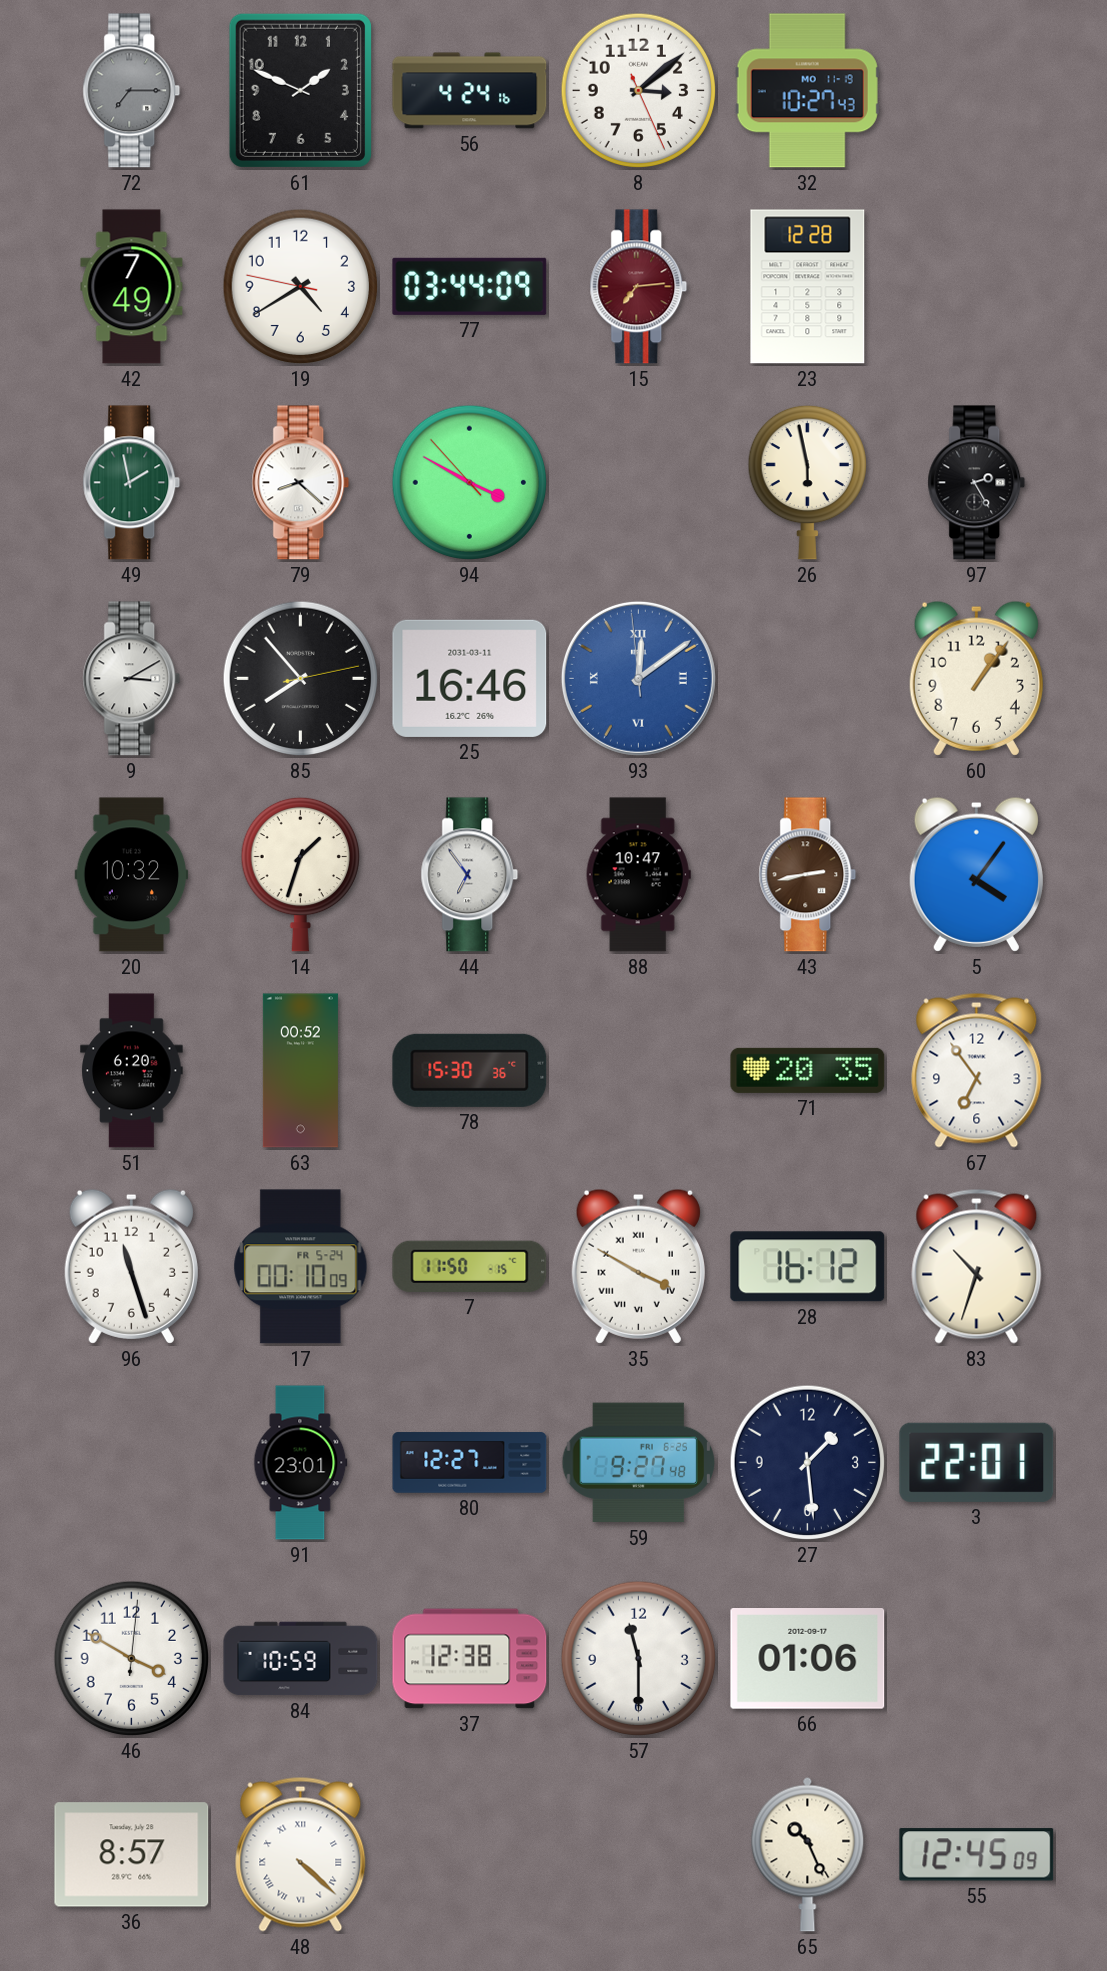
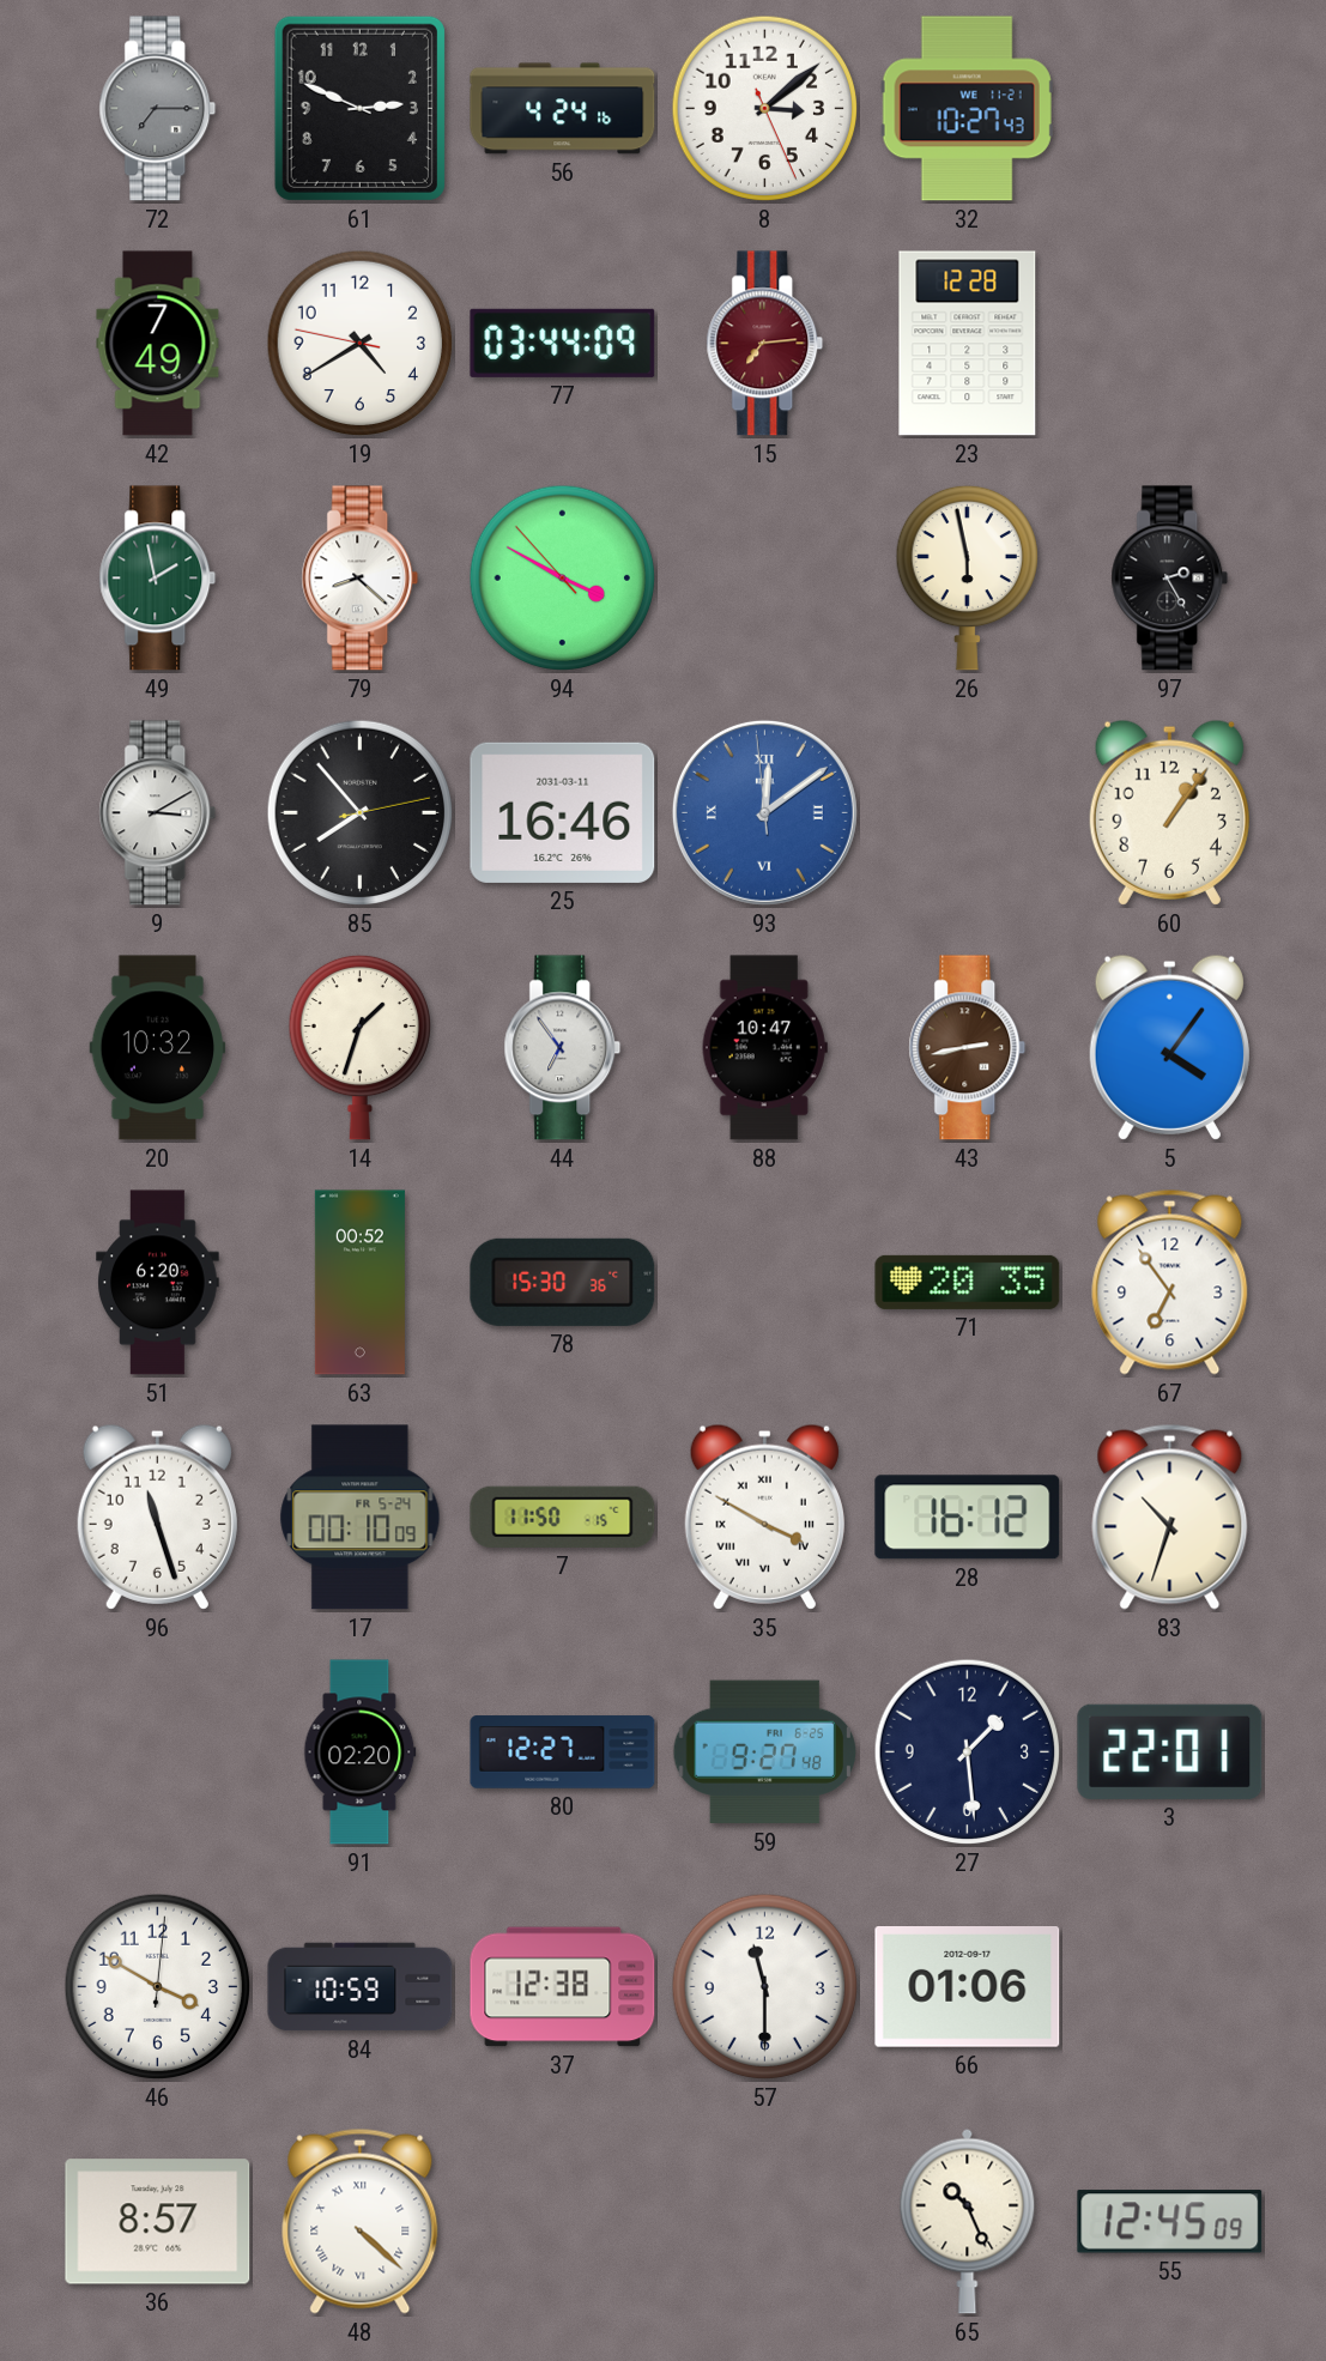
61: 1:49 -> 2:49 (359, 108)
32 date: MO 11-19 -> WE 11-21 (967, 109)
91: 23:01 -> 02:20 (361, 1752)
